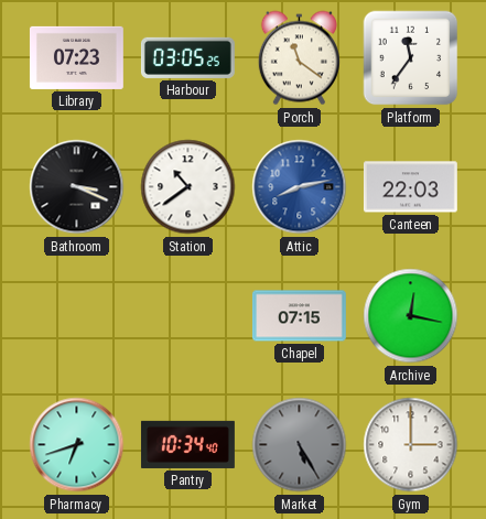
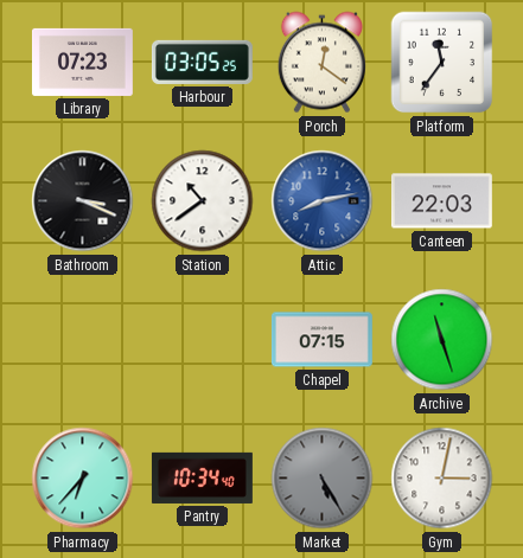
Porch: 11:21 -> 12:21 (321, 63)
Archive: 12:17 -> 11:27 (442, 340)
Pharmacy: 6:42 -> 6:37 (83, 479)
Gym: 3:00 -> 3:02 (442, 479)
